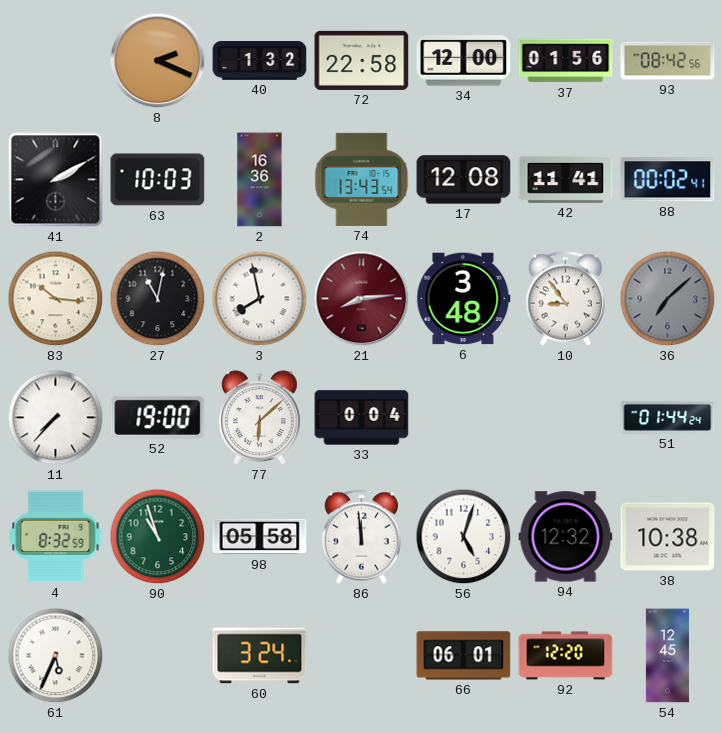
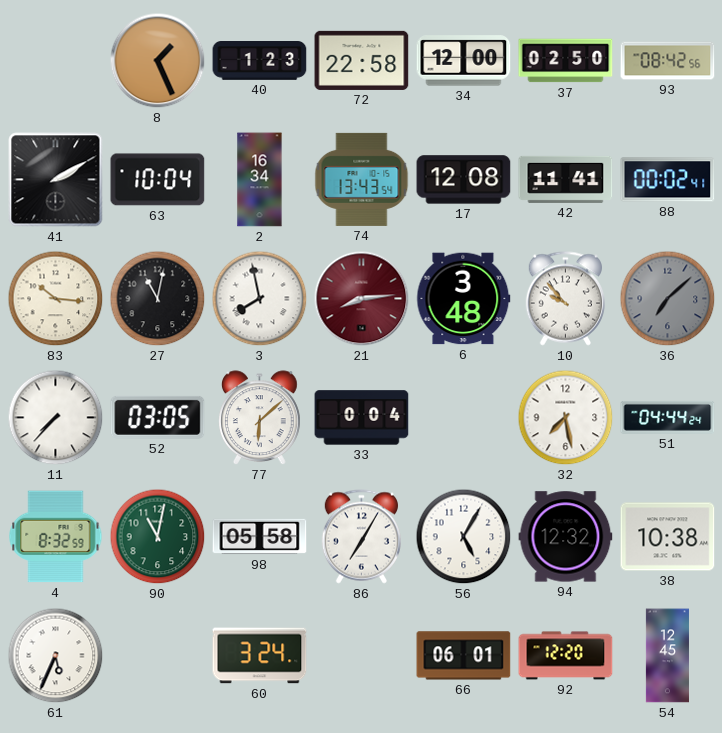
8: 2:19 -> 1:26 (158, 61)
40: 1:32 -> 1:23 (260, 61)
37: 01:56 -> 02:50 (566, 61)
63: 10:03 -> 10:04 (158, 180)
2: 16:36 -> 16:34 (260, 180)
10: 8:54 -> 9:53 (565, 299)
52: 19:00 -> 03:05 (158, 417)
32: none -> 7:28 (566, 418)
51: 01:44 -> 04:44 (668, 417)
90: 10:57 -> 11:02 (158, 537)
86: 11:59 -> 7:05 (361, 537)
56: 5:03 -> 5:05 (464, 537)
